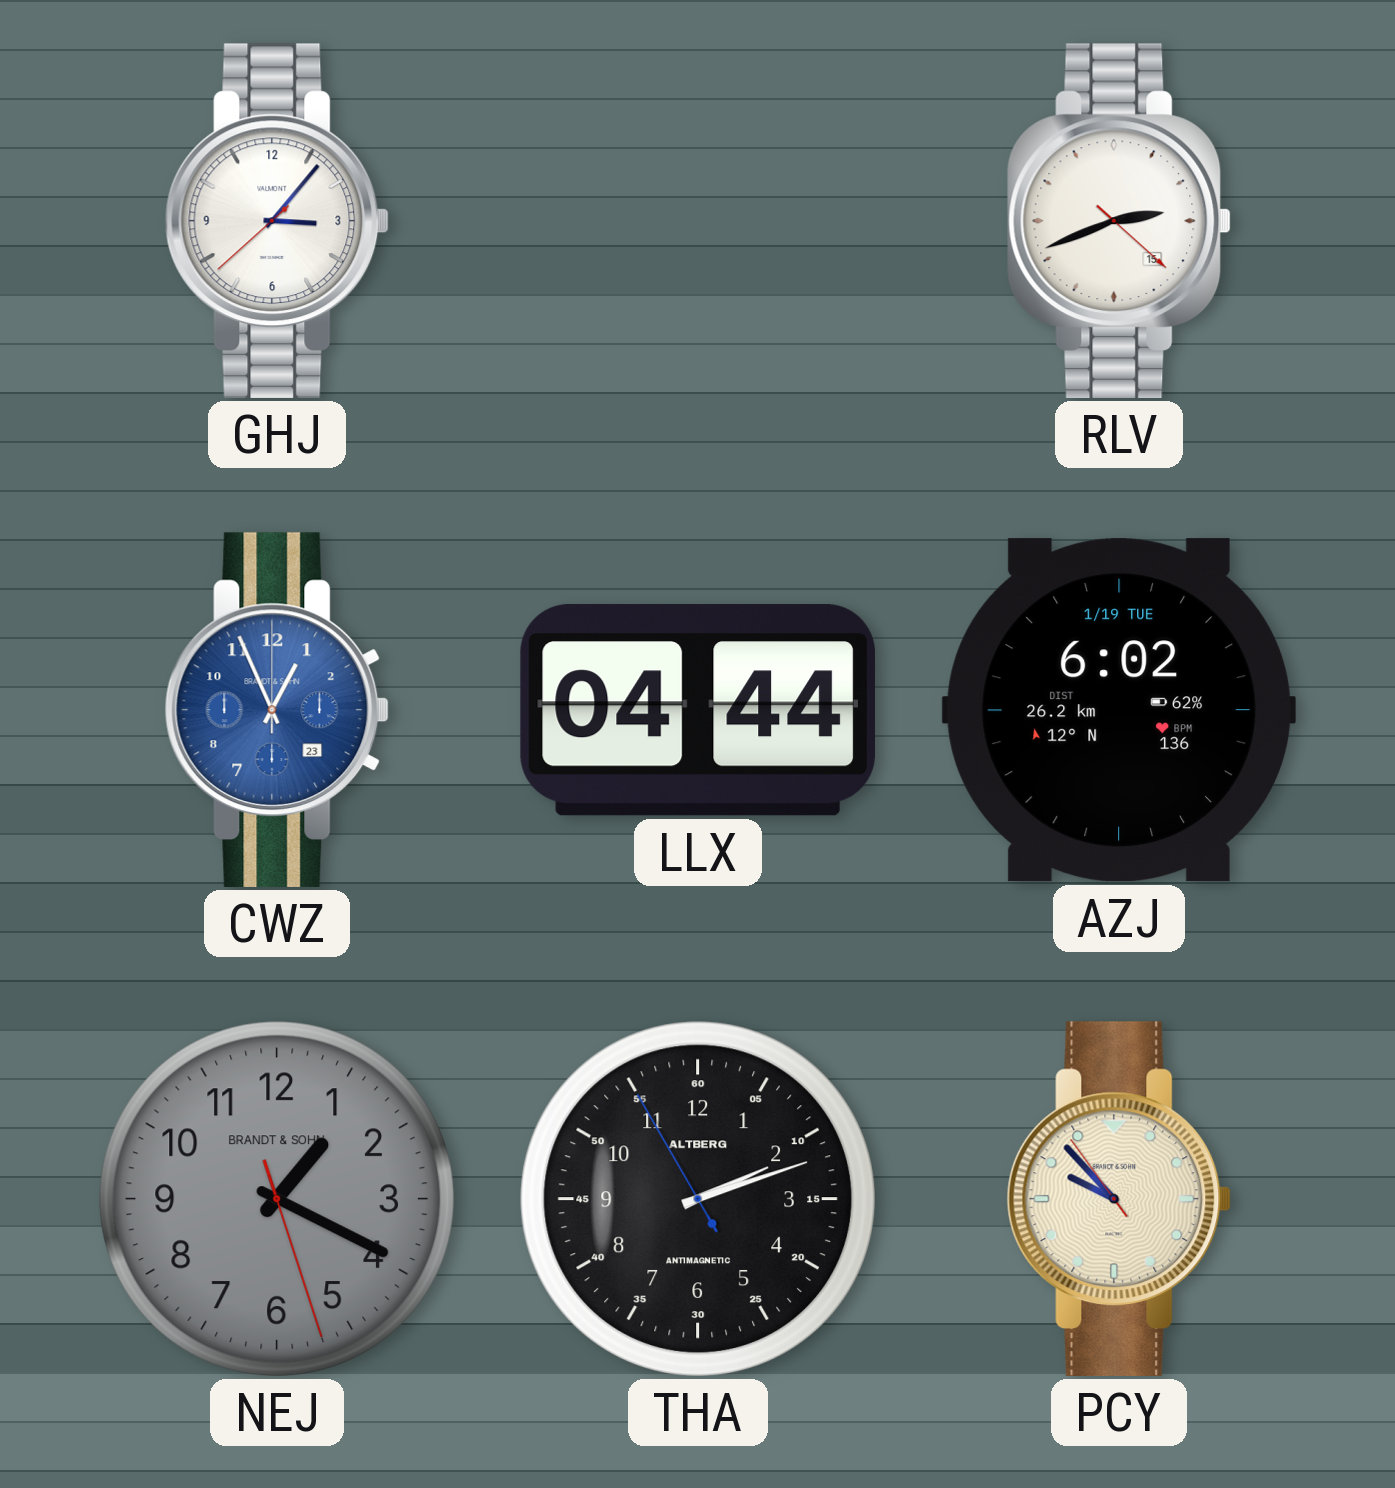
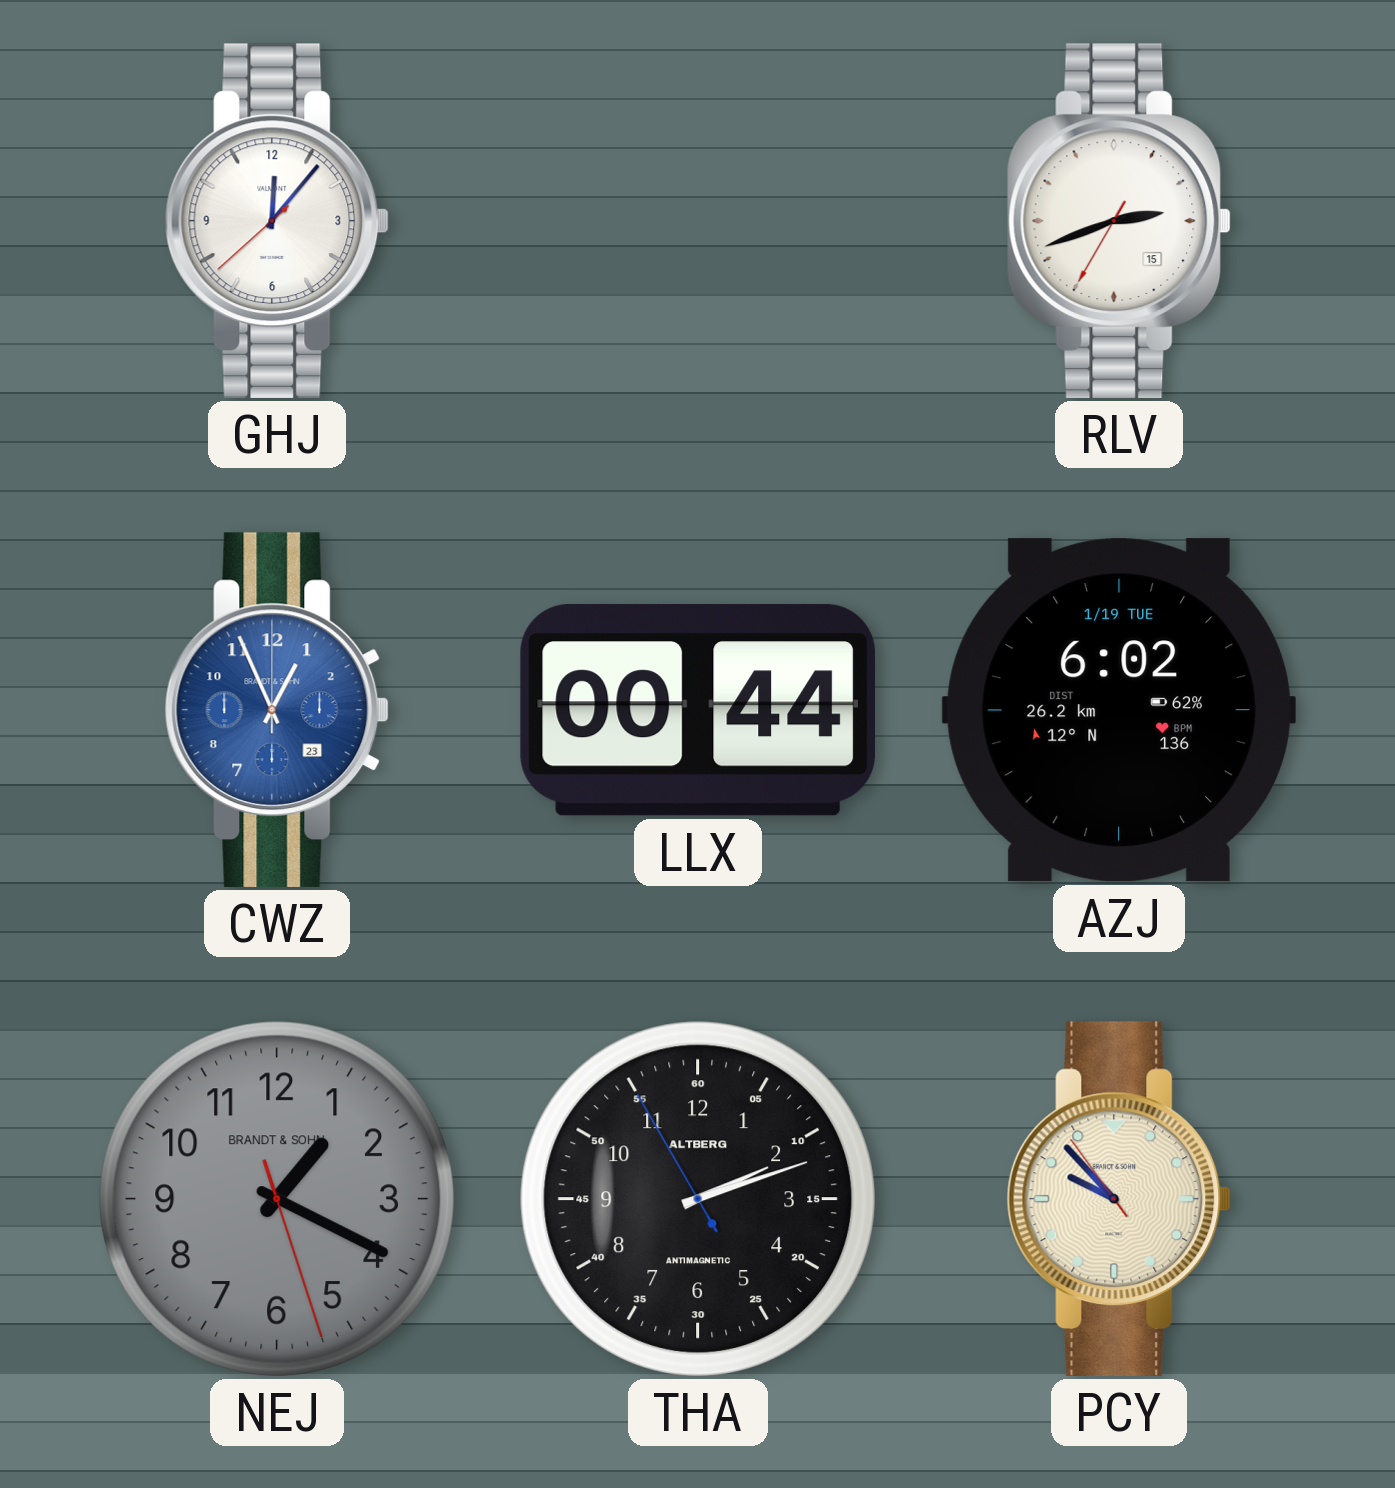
GHJ: 3:06 -> 12:06 (277, 221)
RLV: 2:41:22 -> 2:41:35 (1119, 221)
LLX: 04:44 -> 00:44 (698, 710)
